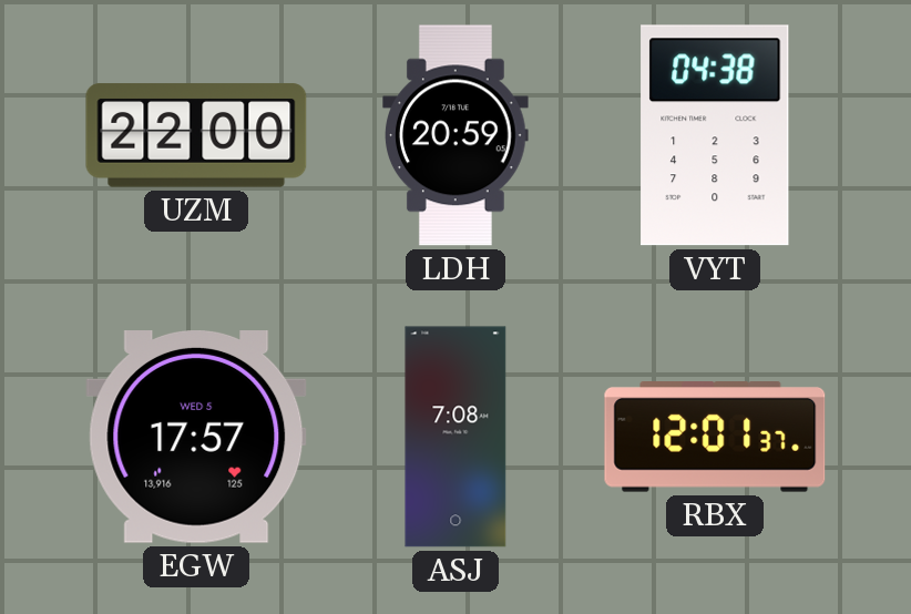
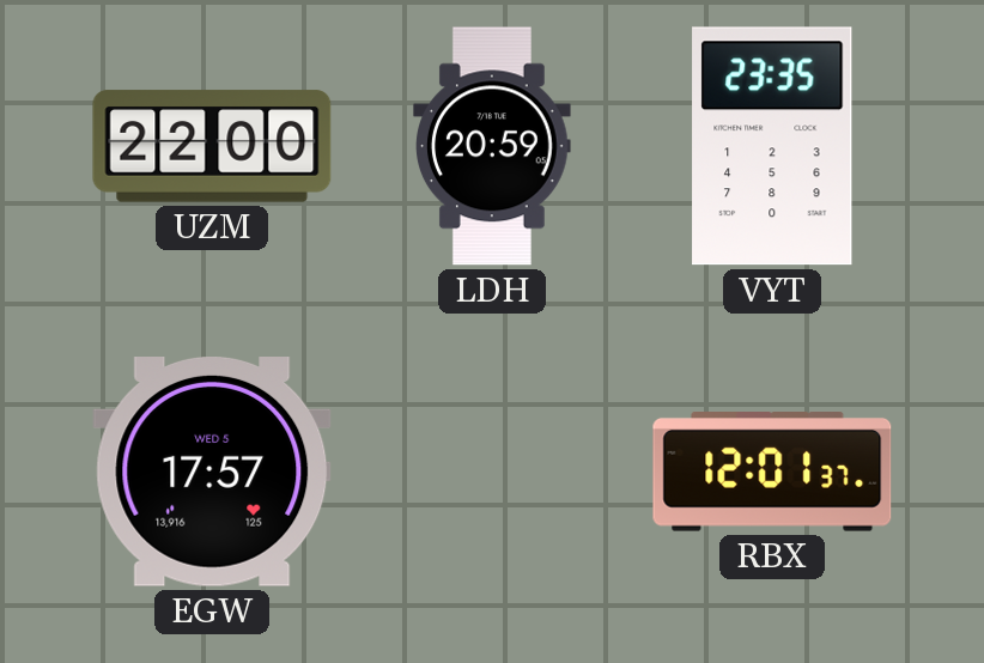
VYT: 04:38 -> 23:35 (772, 146)
ASJ: 7:08 -> none (455, 437)
